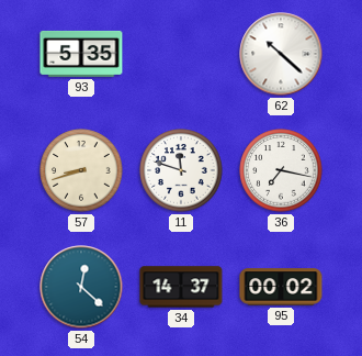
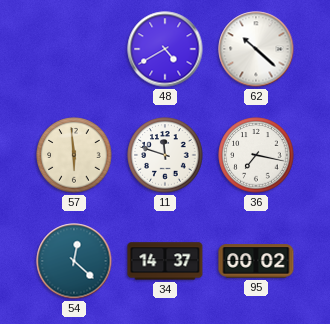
93: 5:35 -> none (81, 54)
48: none -> 4:40 (165, 49)
57: 8:42 -> 5:59 (74, 155)
